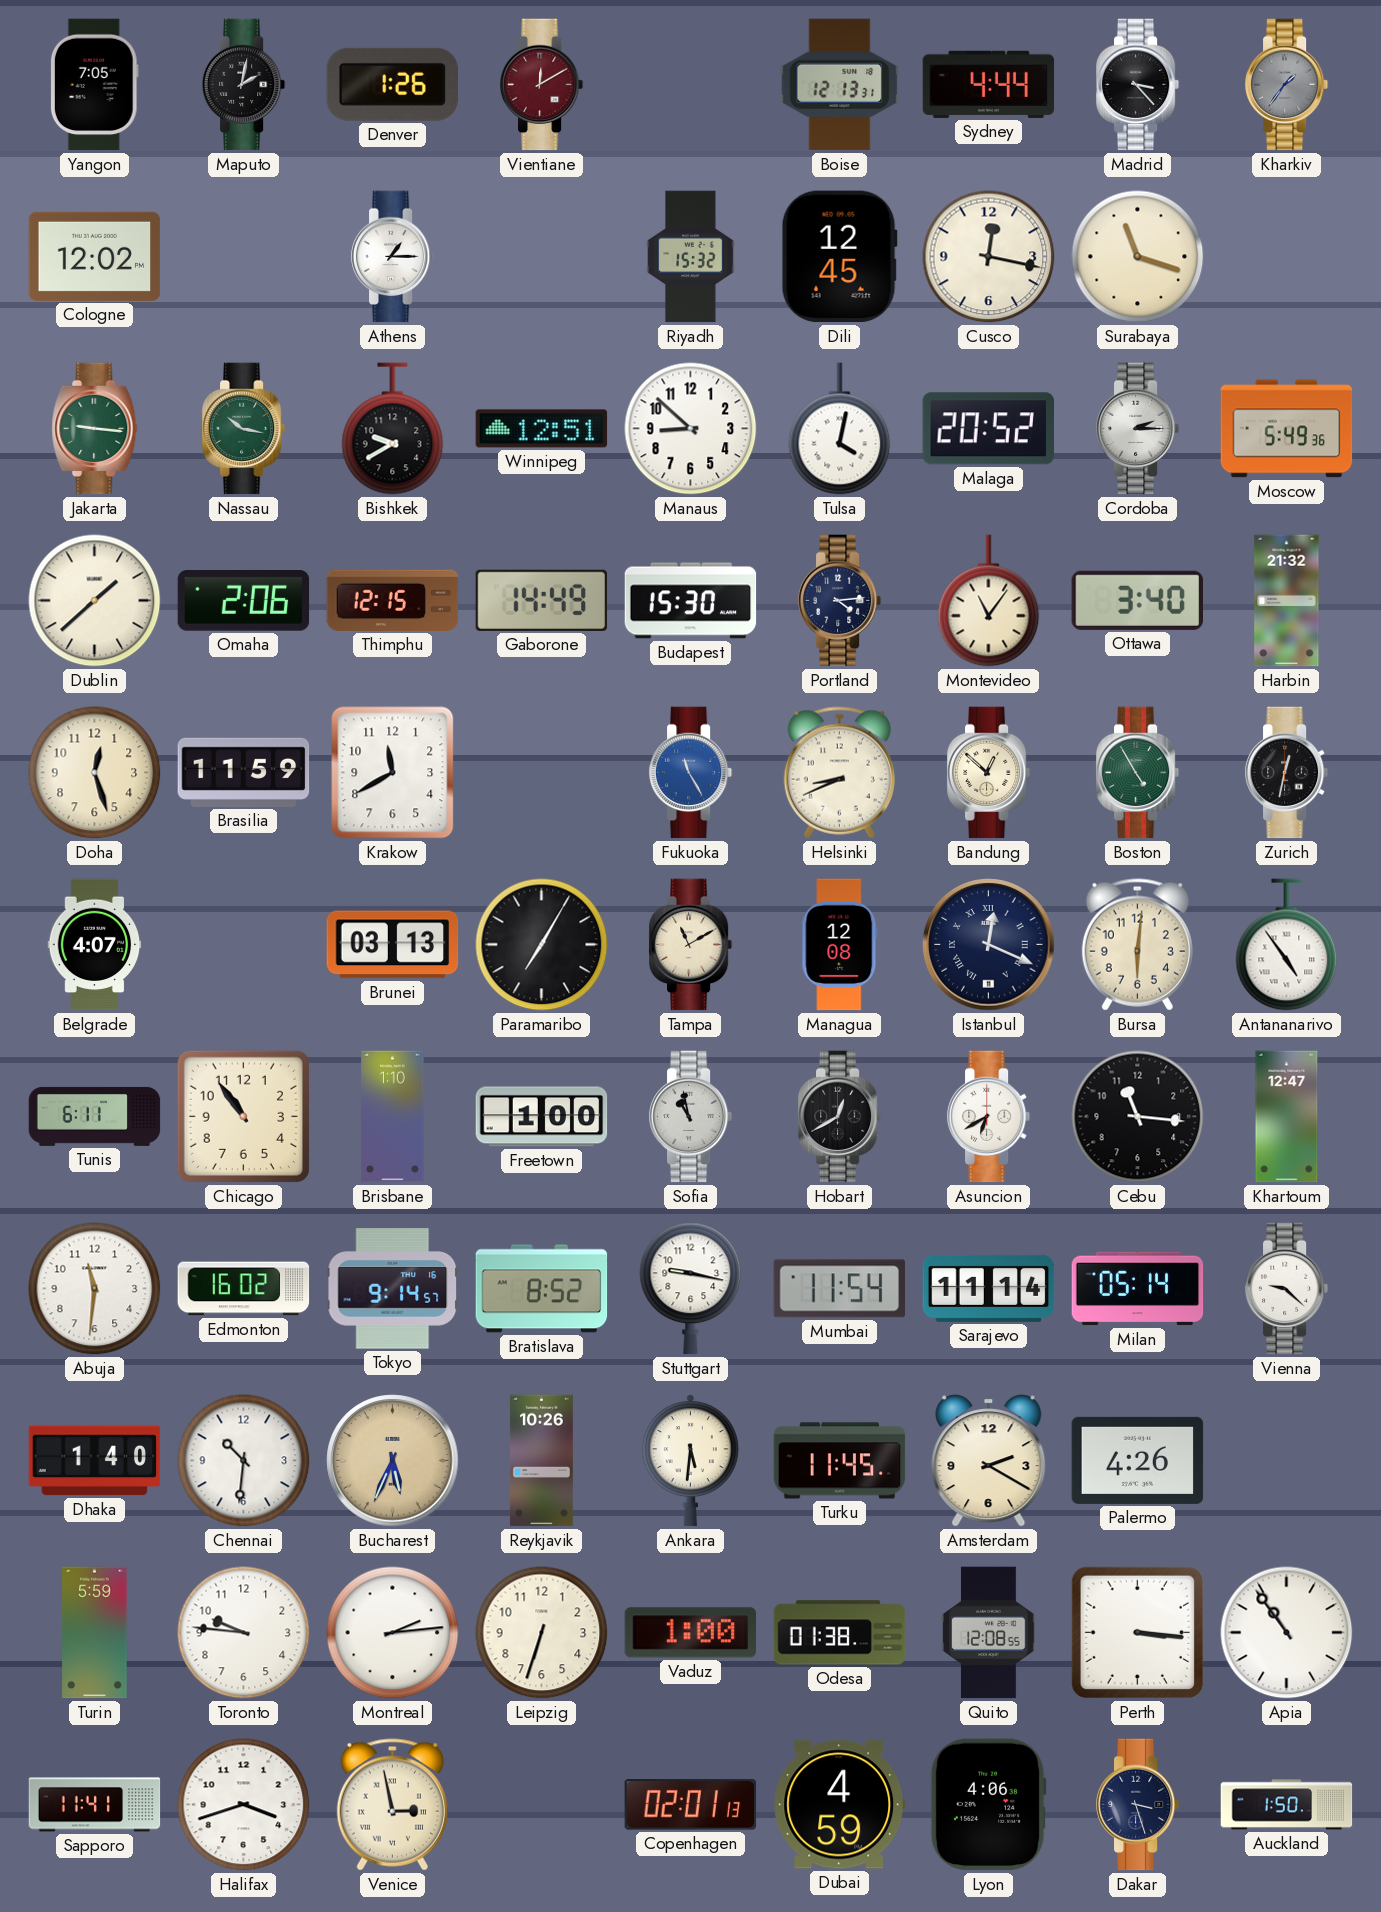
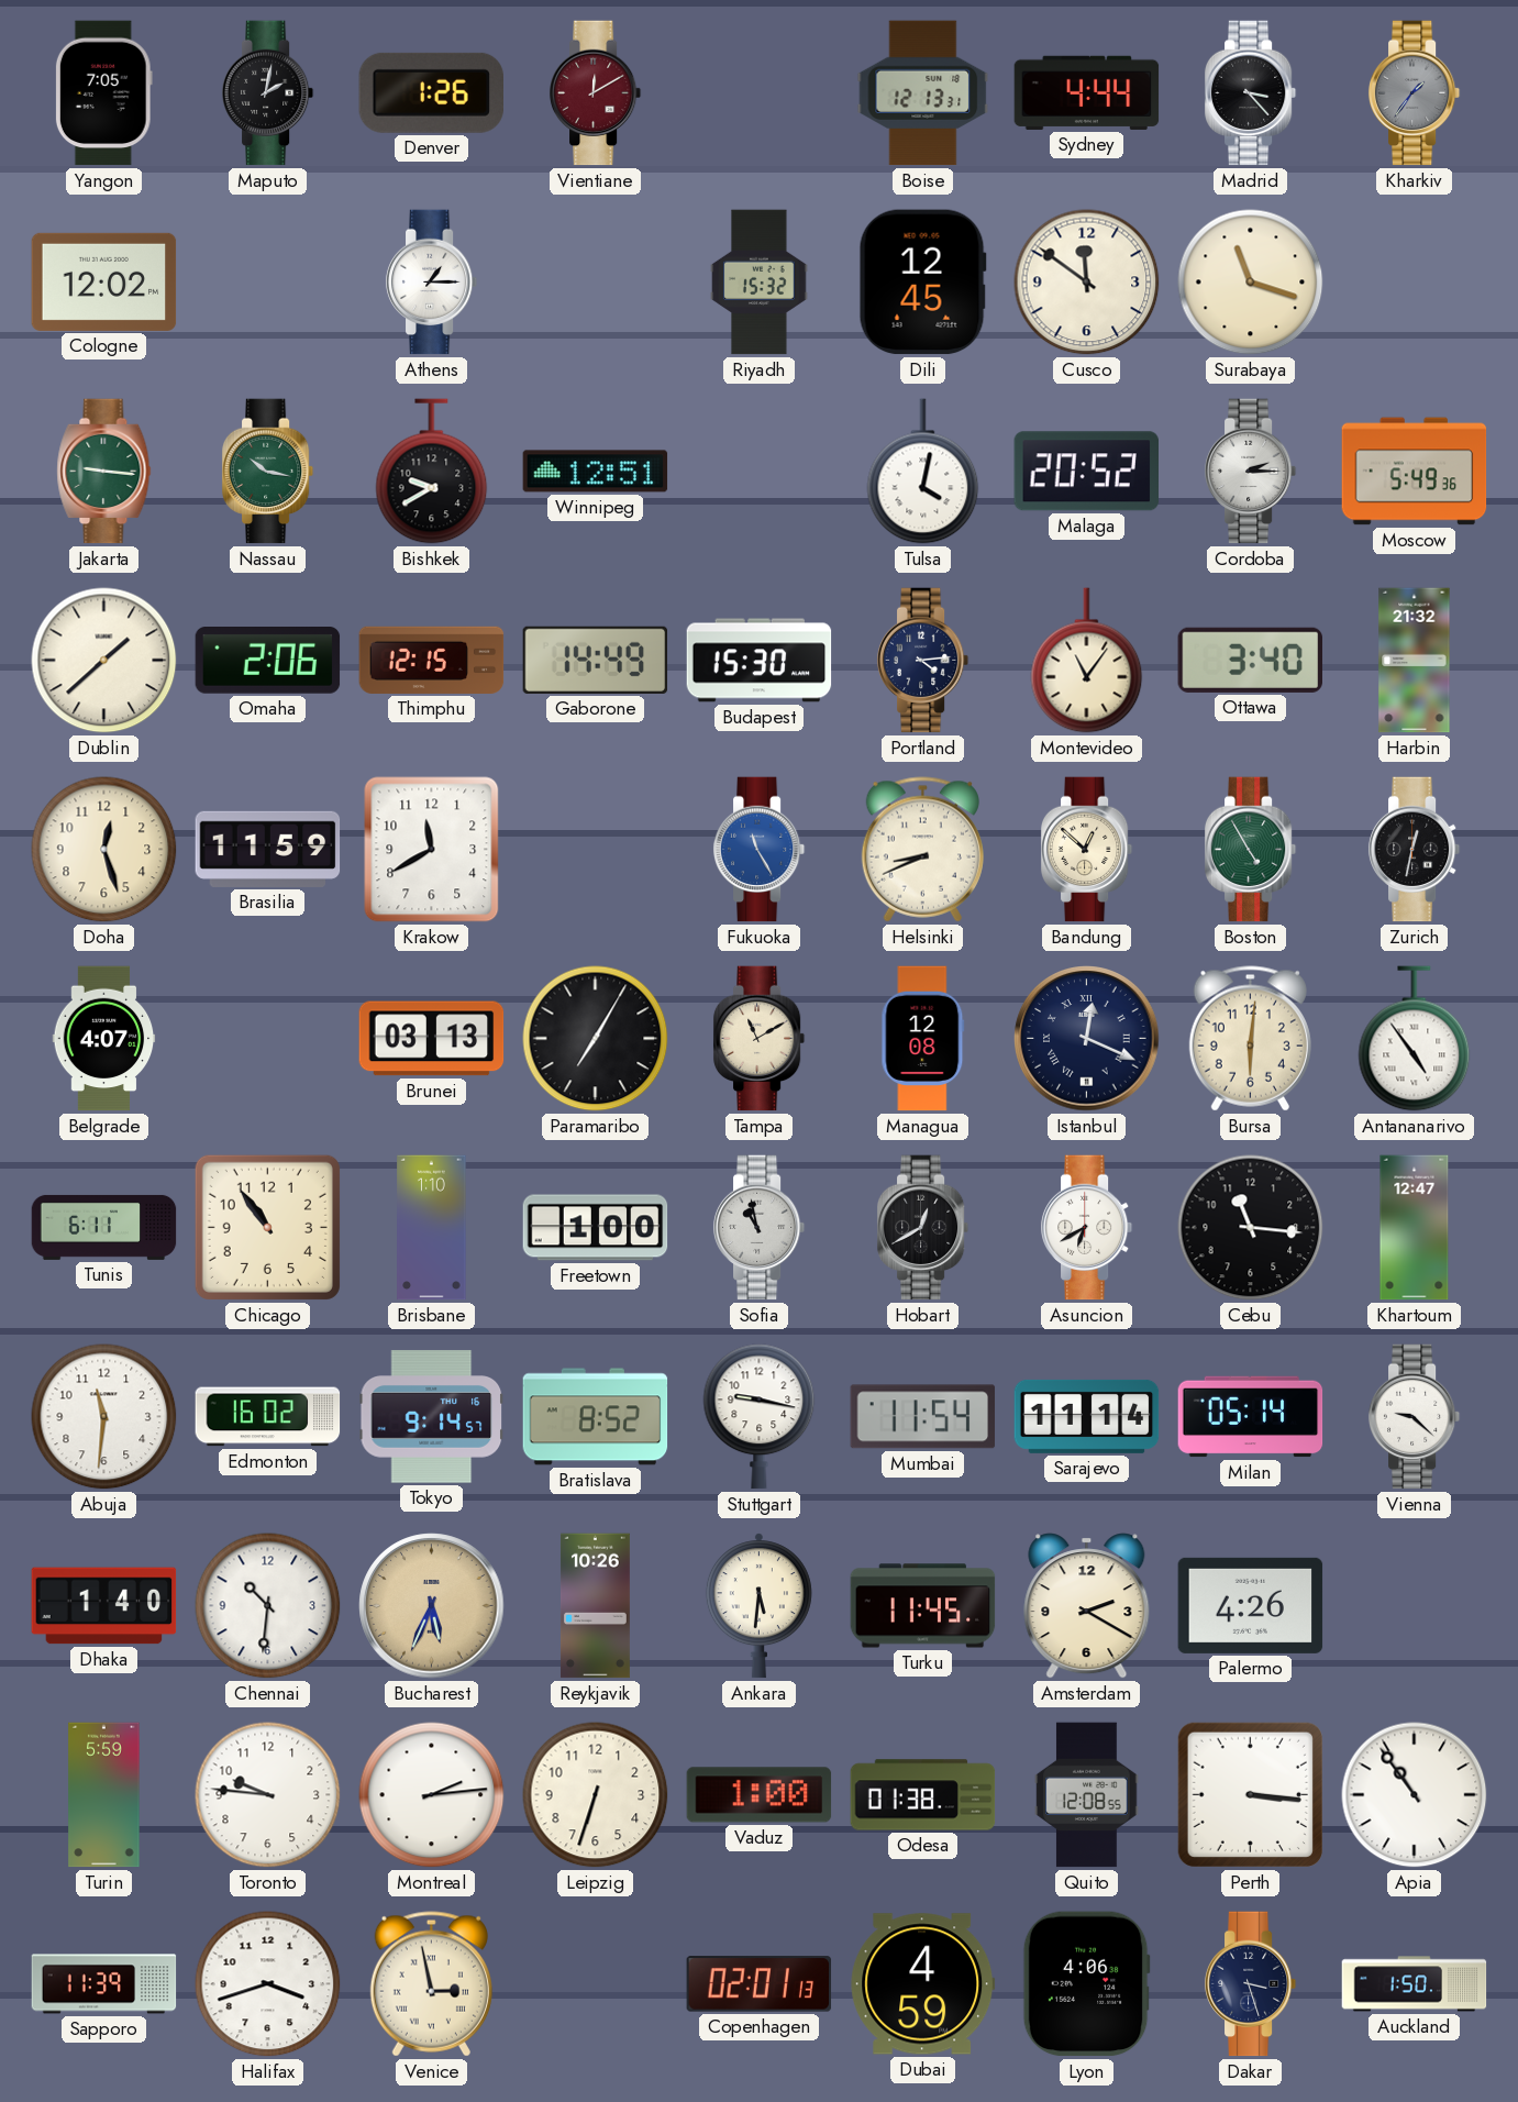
Cusco: 12:17 -> 11:51 (1087, 283)
Manaus: 8:52 -> none (691, 429)
Sapporo: 11:41 -> 11:39 (104, 1984)
